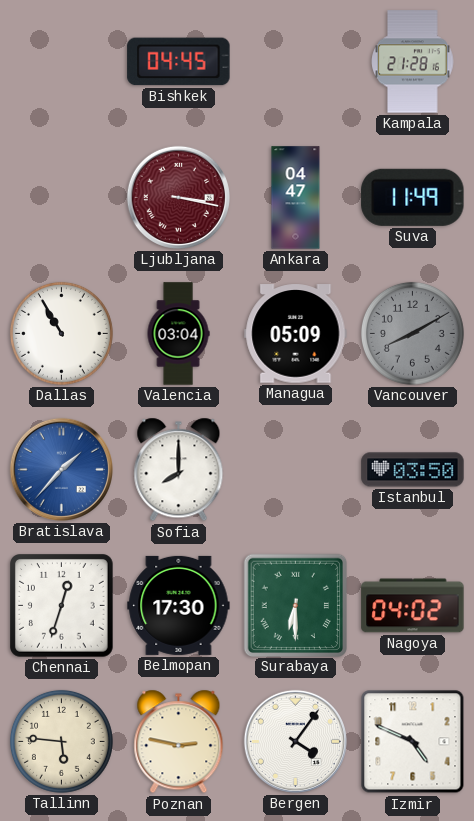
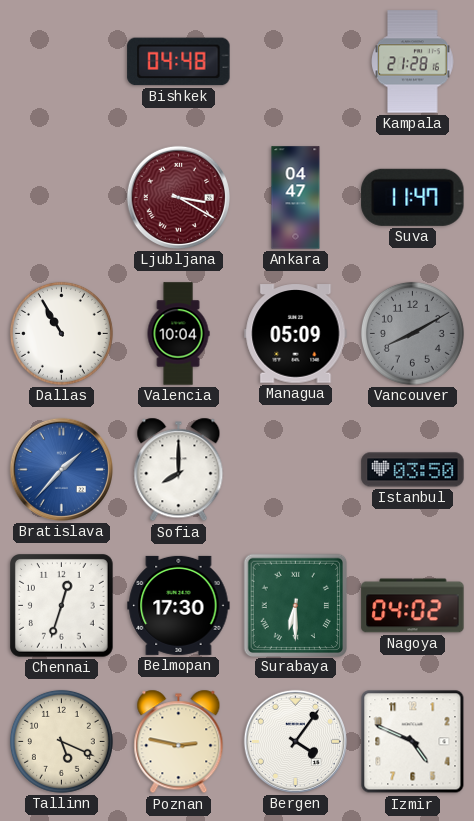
Bishkek: 04:45 -> 04:48 (179, 62)
Ljubljana: 3:17 -> 3:20 (178, 197)
Suva: 11:49 -> 11:47 (413, 197)
Valencia: 03:04 -> 10:04 (178, 334)
Tallinn: 5:46 -> 5:19 (61, 741)
